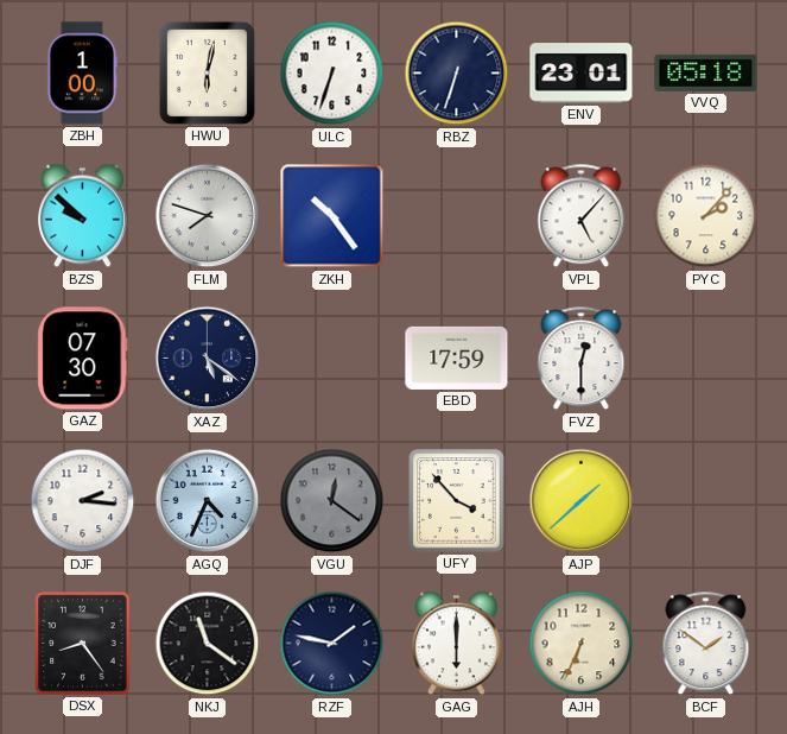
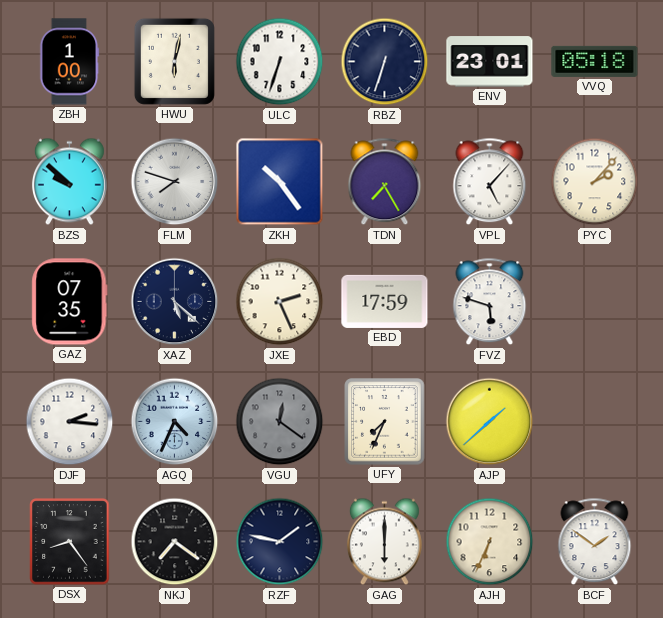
TDN: none -> 7:25 (385, 182)
GAZ: 07:30 -> 07:35 (70, 302)
XAZ: 5:21 -> 5:22 (175, 302)
JXE: none -> 2:26 (280, 302)
FVZ: 12:30 -> 5:48 (490, 302)
UFY: 3:53 -> 7:34 (385, 422)
NKJ: 11:21 -> 7:21 (175, 542)
